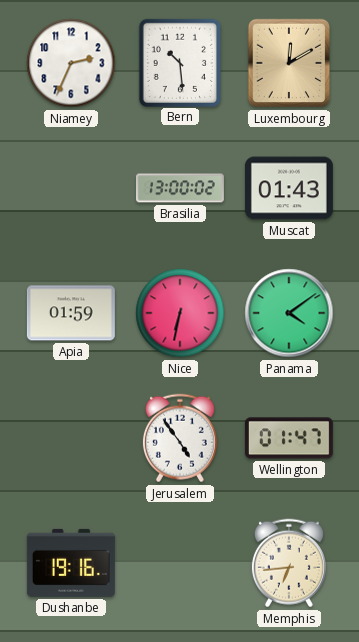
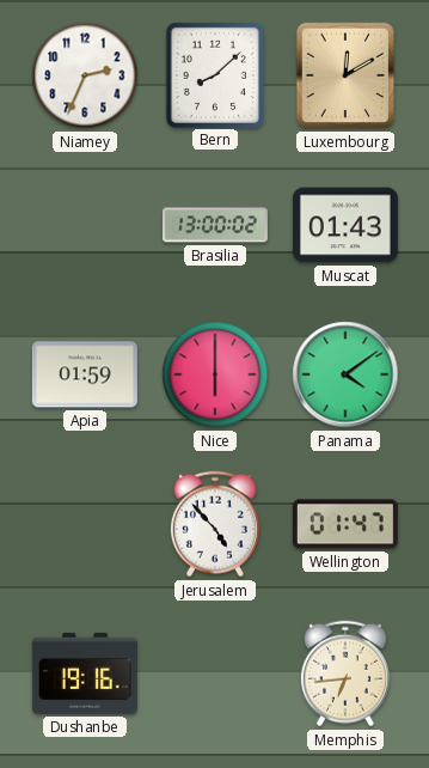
Bern: 10:29 -> 8:08 (215, 74)
Nice: 6:32 -> 6:00 (215, 374)
Jerusalem: 4:54 -> 4:53 (215, 524)
